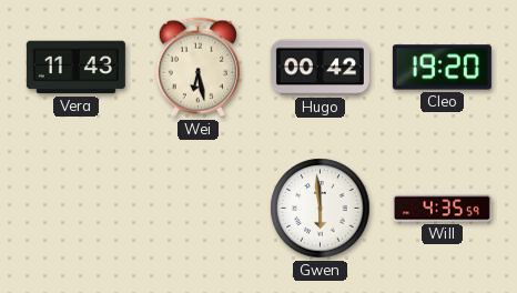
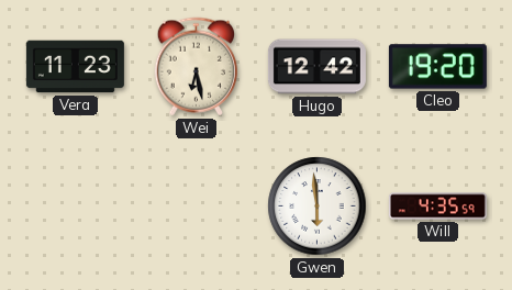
Vera: 11:43 -> 11:23 (75, 67)
Hugo: 00:42 -> 12:42 (316, 67)
